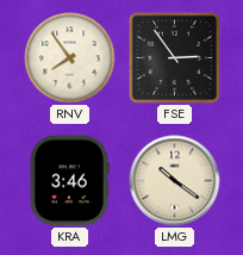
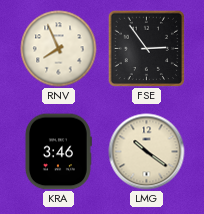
RNV: 7:54 -> 7:56 (59, 49)
